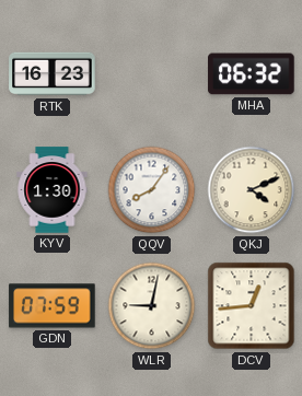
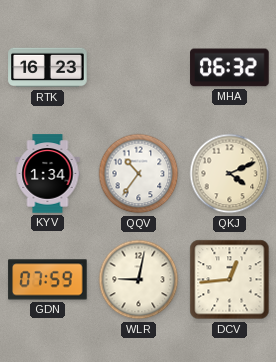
KYV: 1:30 -> 1:34 (48, 174)
QQV: 8:06 -> 10:36 (139, 174)
